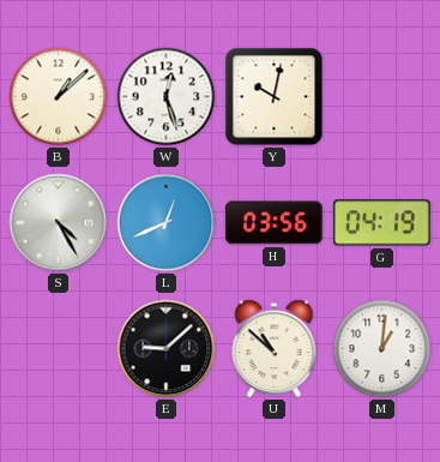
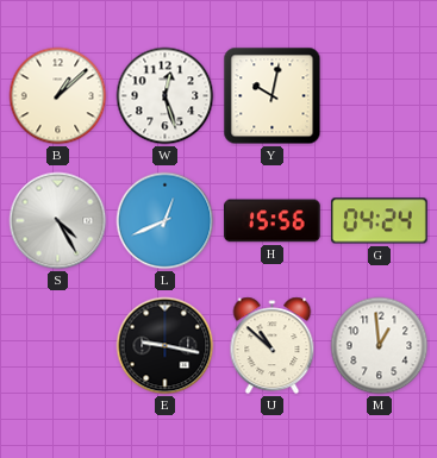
H: 03:56 -> 15:56 (271, 221)
G: 04:19 -> 04:24 (379, 221)
E: 9:08 -> 9:17 (166, 346)
M: 1:01 -> 12:59 (380, 346)
